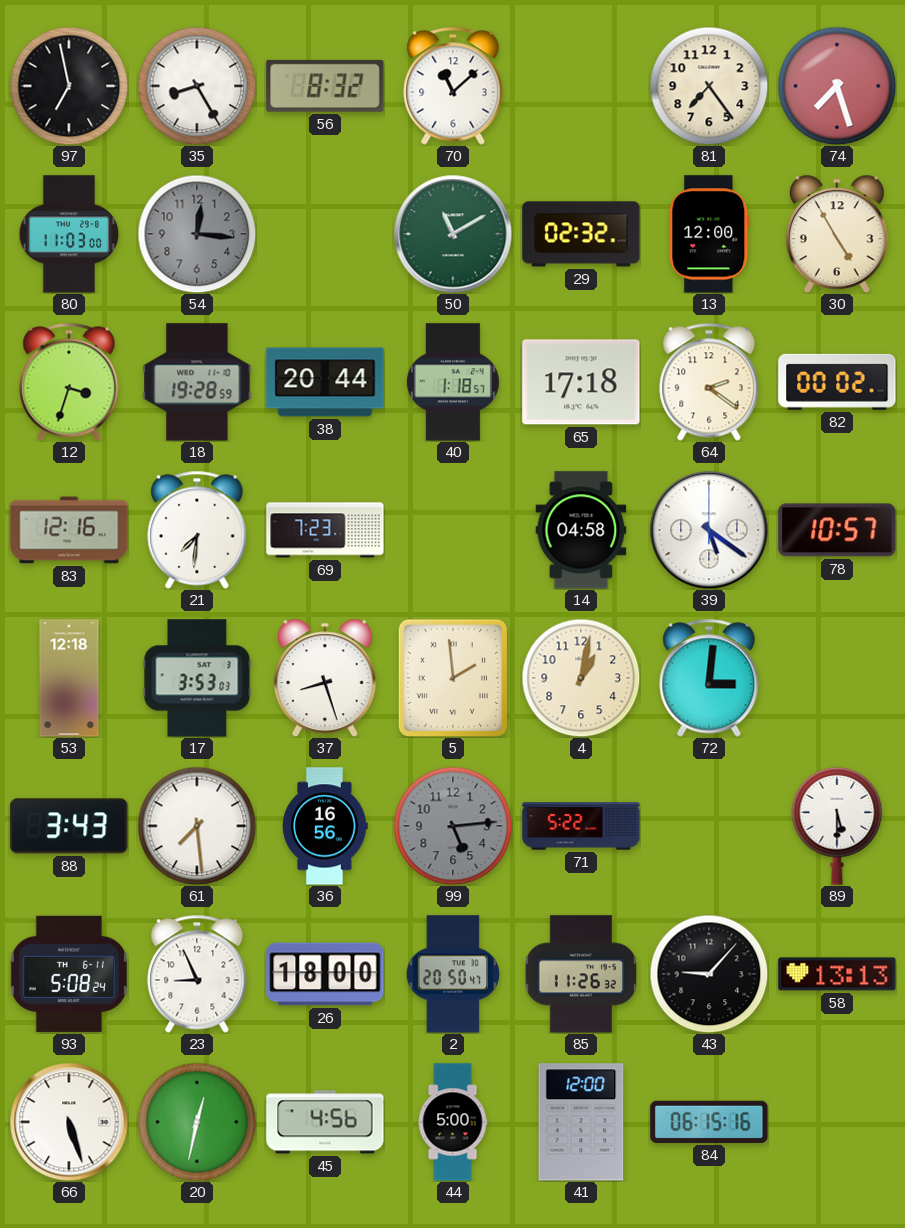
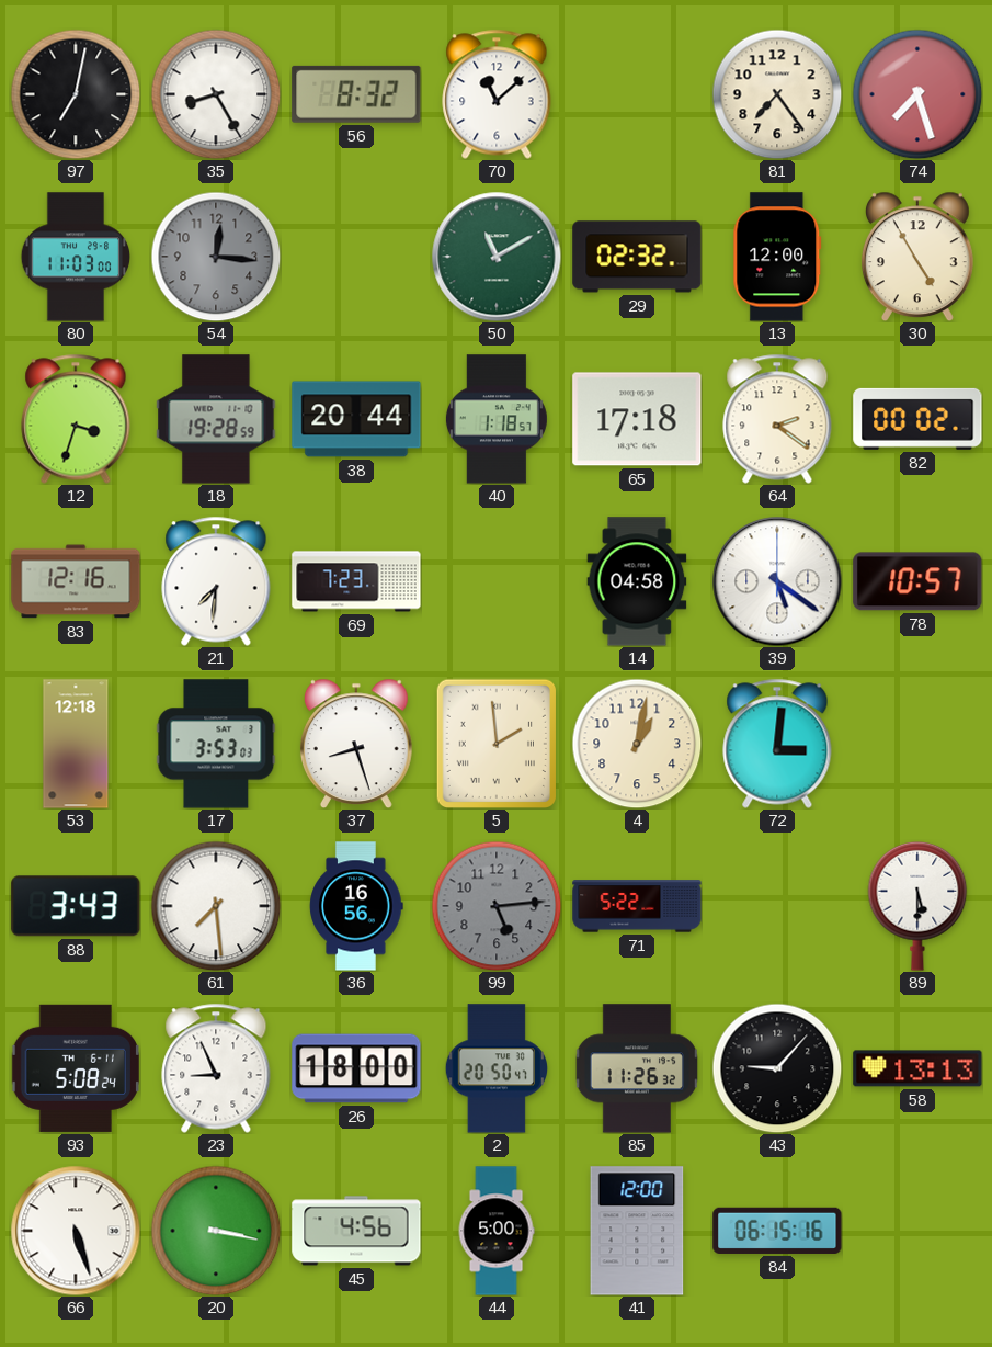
97: 6:58 -> 7:02 (76, 94)
20: 12:32 -> 3:17 (216, 1231)
